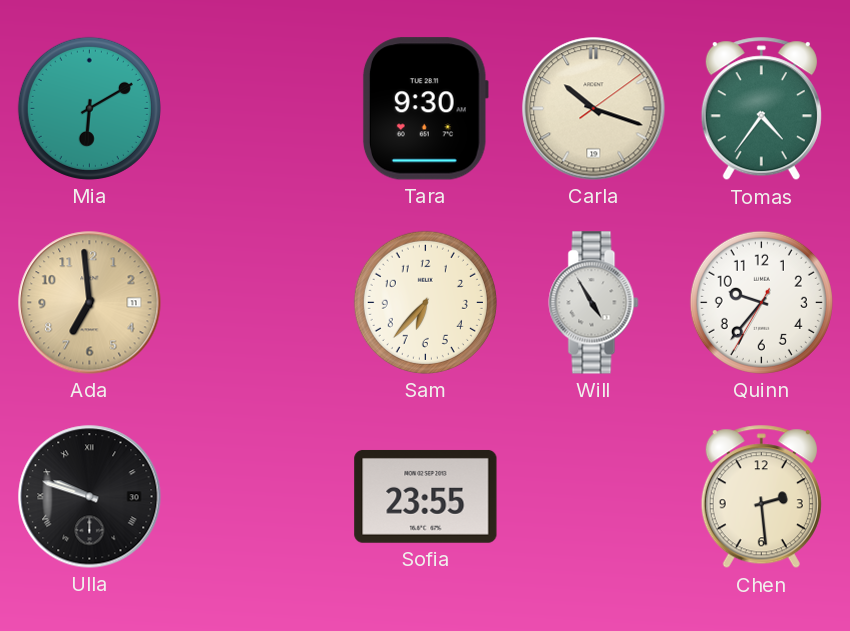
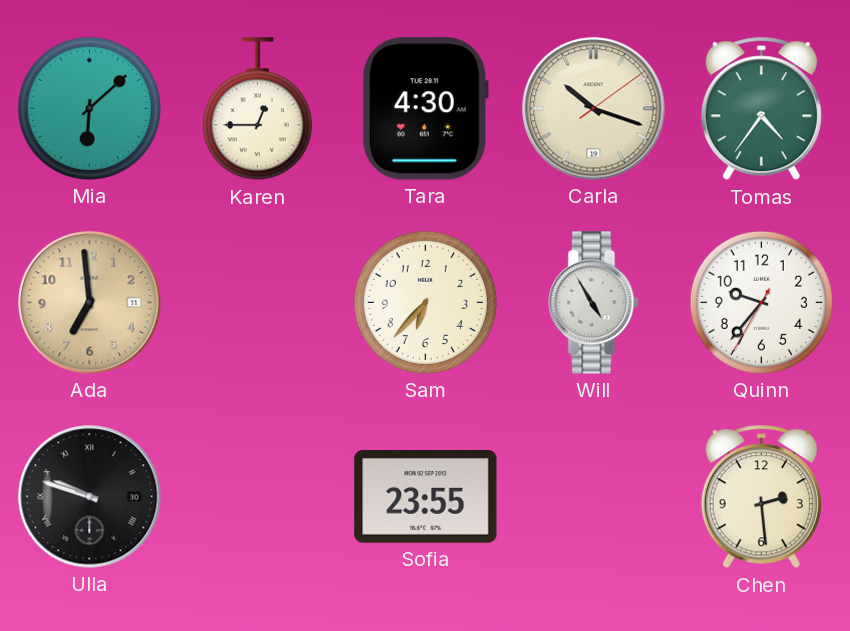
Mia: 6:10 -> 6:08 (89, 108)
Karen: none -> 12:45 (257, 109)
Tara: 9:30 -> 4:30 (425, 109)
